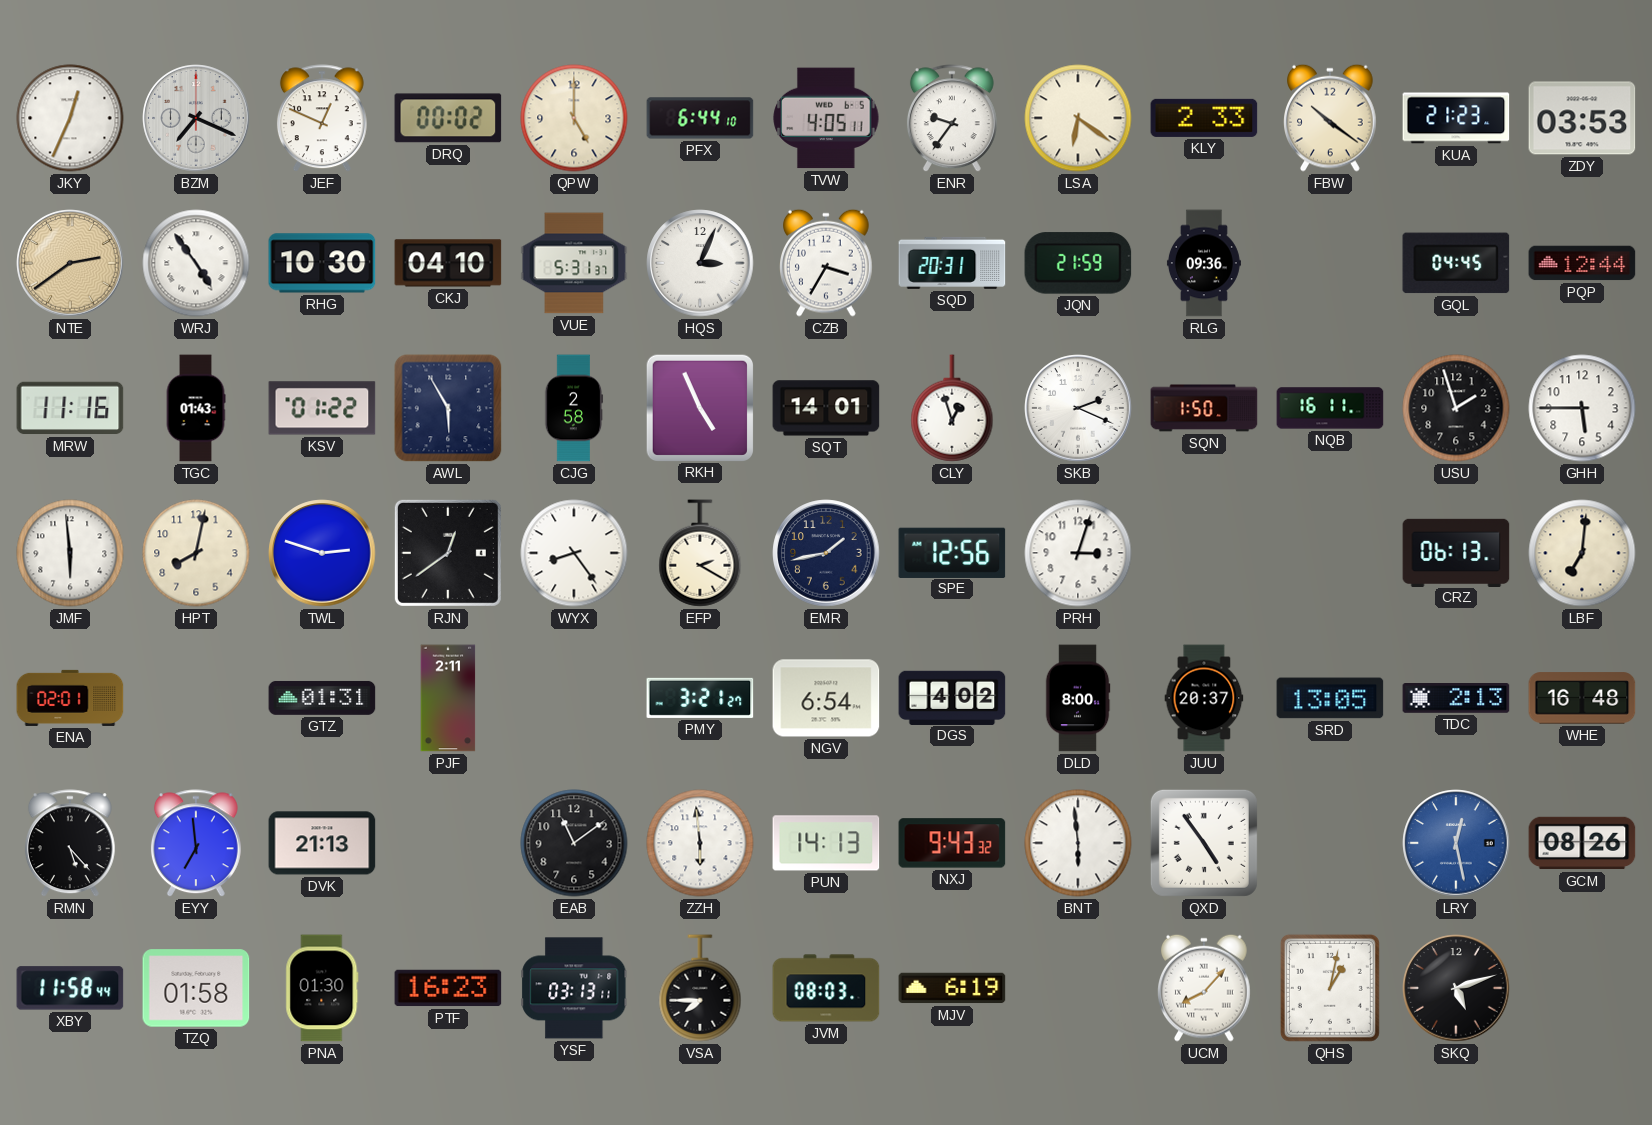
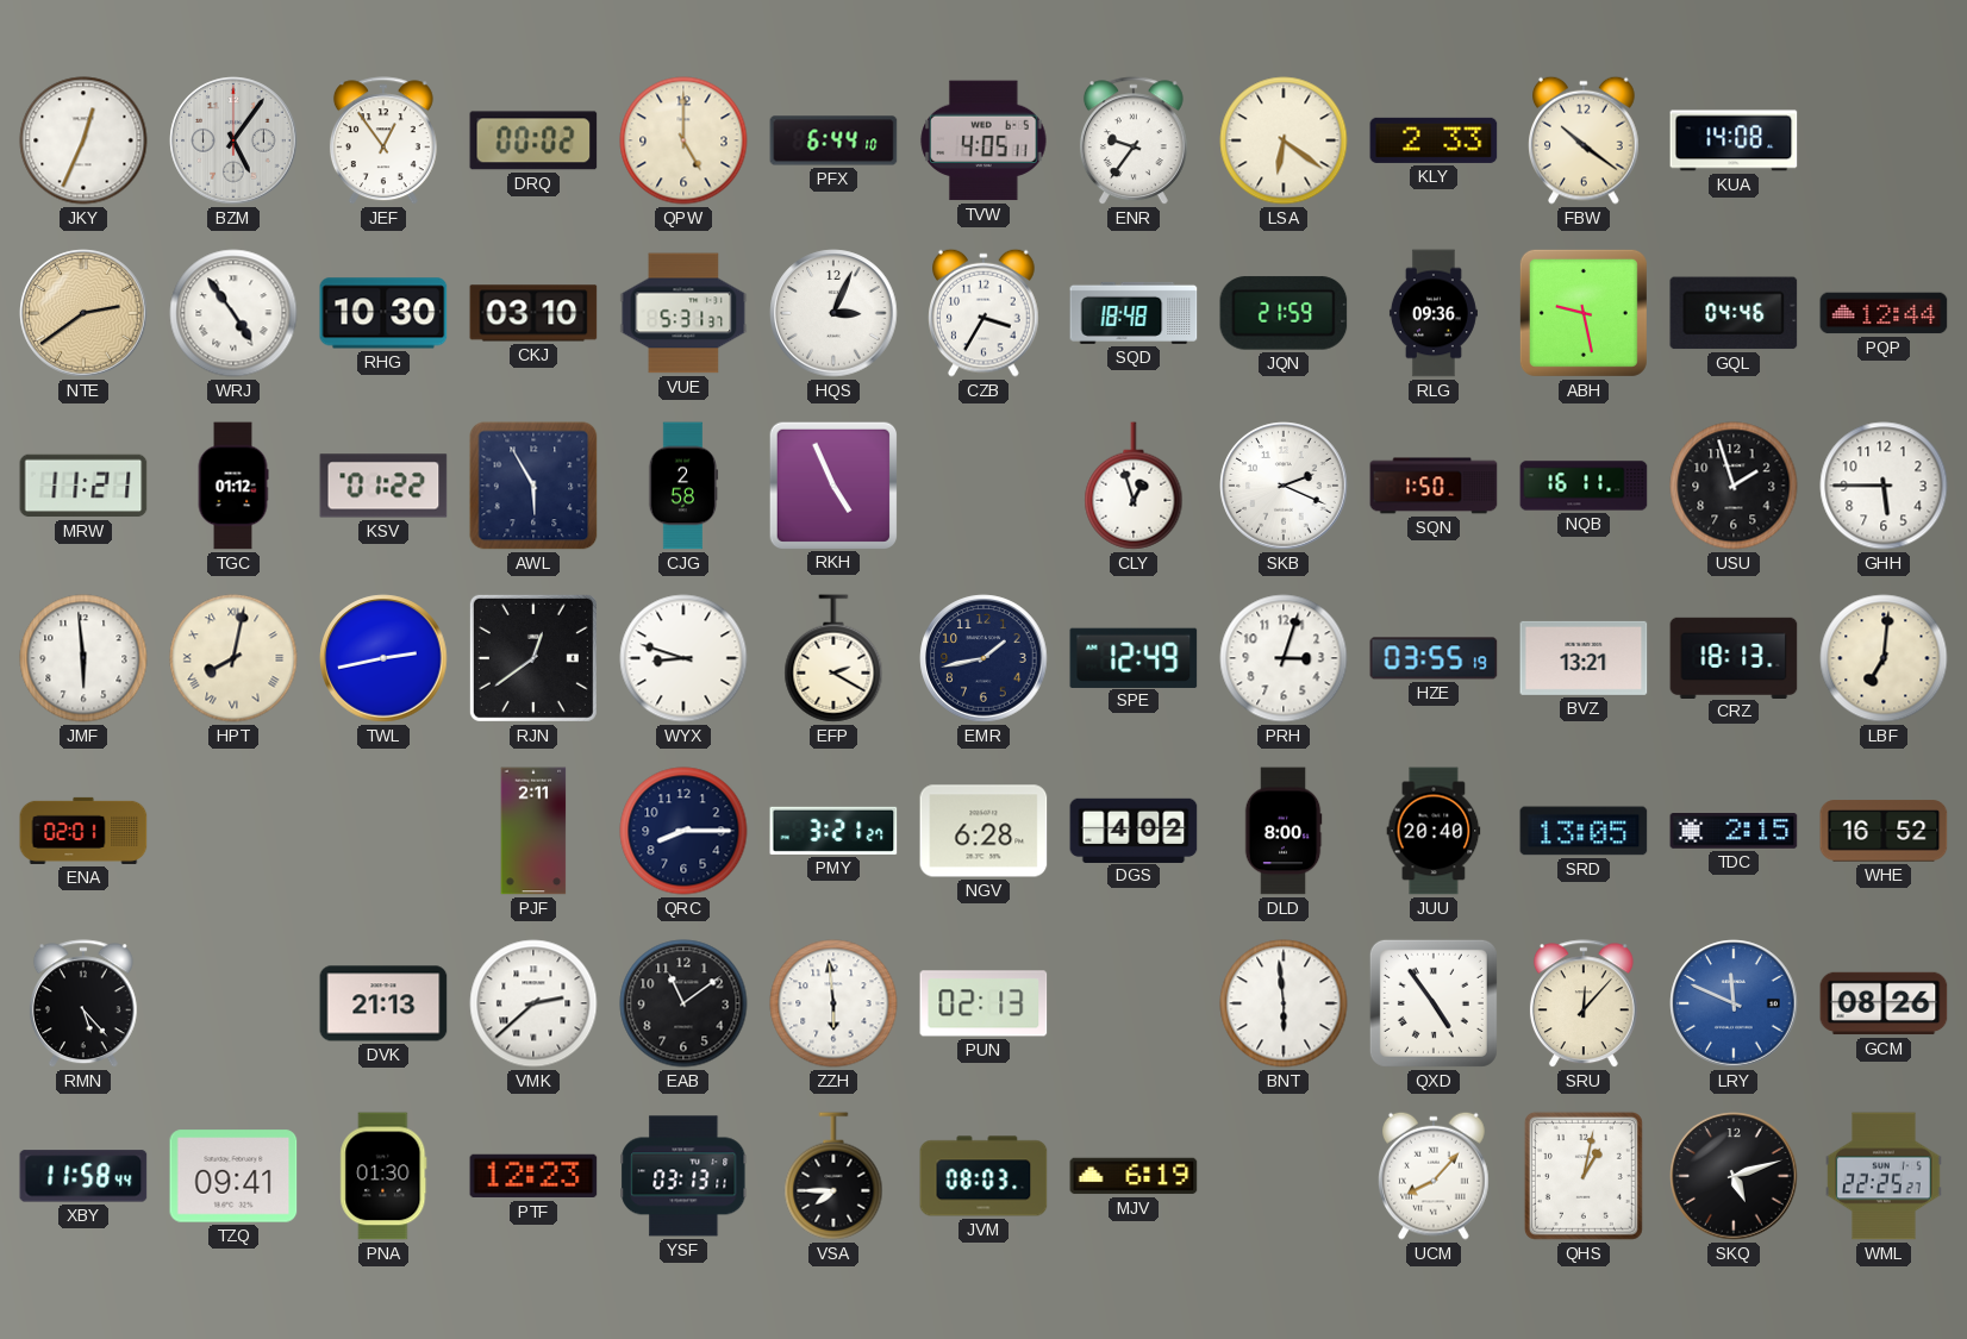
BZM: 7:19 -> 5:06 (233, 140)
JEF: 12:49 -> 12:54 (383, 142)
KUA: 21:23 -> 14:08 (1734, 140)
ZDY: 03:53 -> none (1582, 118)
CKJ: 04:10 -> 03:10 (533, 313)
SQD: 20:31 -> 18:48 (1134, 313)
ABH: none -> 9:28 (1584, 313)
GQL: 04:45 -> 04:46 (1734, 313)
MRW: 11:16 -> 11:21 (83, 486)
TGC: 01:43 -> 01:12 (233, 486)
SQT: 14:01 -> none (826, 408)
HPT numerals: Arabic -> Roman (233, 658)
TWL: 2:48 -> 2:43 (383, 658)
WYX: 8:24 -> 8:48 (683, 658)
SPE: 12:56 -> 12:49 (1134, 657)
HZE: none -> 03:55 (1434, 658)
BVZ: none -> 13:21 (1584, 658)
CRZ: 06:13 -> 18:13 (1734, 657)
GTZ: 01:31 -> none (322, 698)
QRC: none -> 8:15 (683, 831)
NGV: 6:54 -> 6:28 (983, 831)
JUU: 20:37 -> 20:40 (1434, 831)
TDC: 2:13 -> 2:15 (1734, 832)
WHE: 16:48 -> 16:52 (1884, 831)
EYY: 6:59 -> none (196, 844)
VMK: none -> 2:38 (533, 1003)
PUN: 14:13 -> 02:13 (983, 1003)
NXJ: 9:43 -> none (952, 843)
SRU: none -> 12:07 (1584, 1005)
LRY: 12:28 -> 11:49 (1734, 1003)
TZQ: 01:58 -> 09:41 (233, 1176)
PTF: 16:23 -> 12:23 (533, 1176)
WML: none -> 22:25 (1884, 1176)
